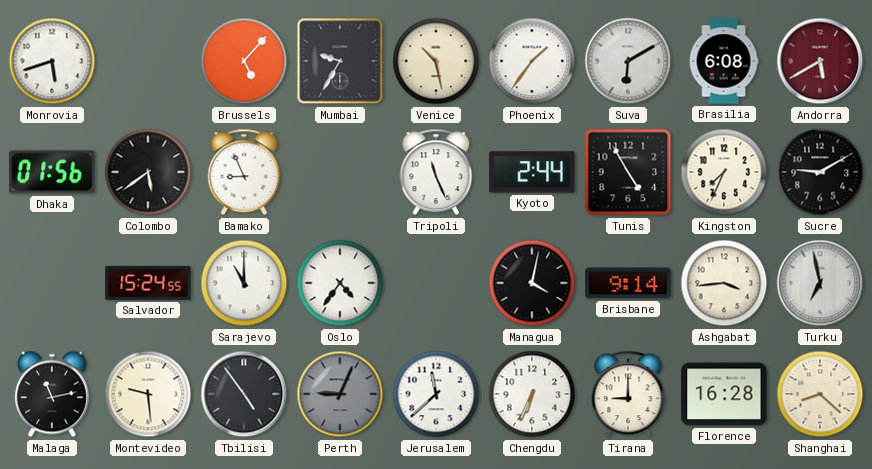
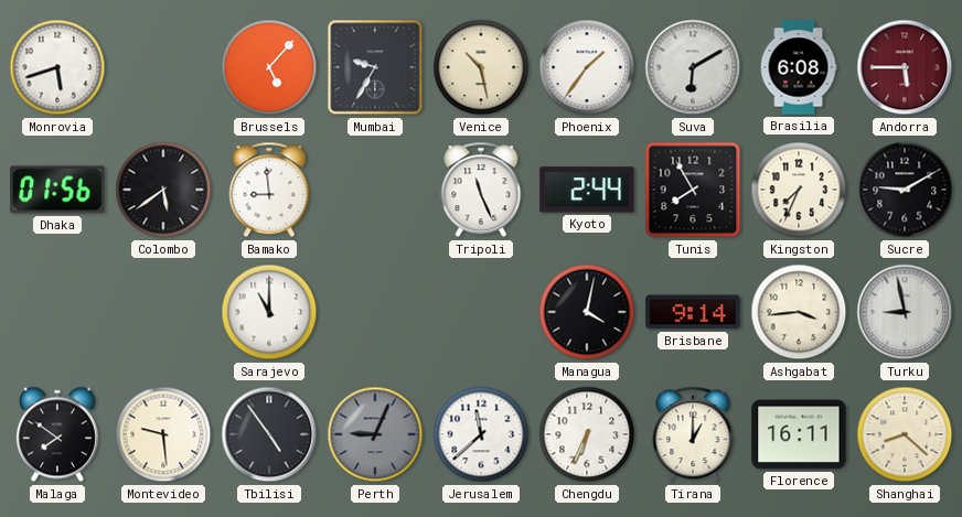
Andorra: 5:40 -> 5:45 (905, 67)
Bamako: 8:56 -> 8:59 (269, 190)
Tunis: 4:55 -> 7:55 (693, 190)
Salvador: 15:24 -> none (148, 283)
Oslo: 4:36 -> none (340, 283)
Turku: 6:58 -> 8:58 (905, 312)
Malaga: 11:13 -> 7:51 (57, 434)
Tirana: 9:00 -> 1:00 (693, 434)
Florence: 16:28 -> 16:11 (799, 434)
